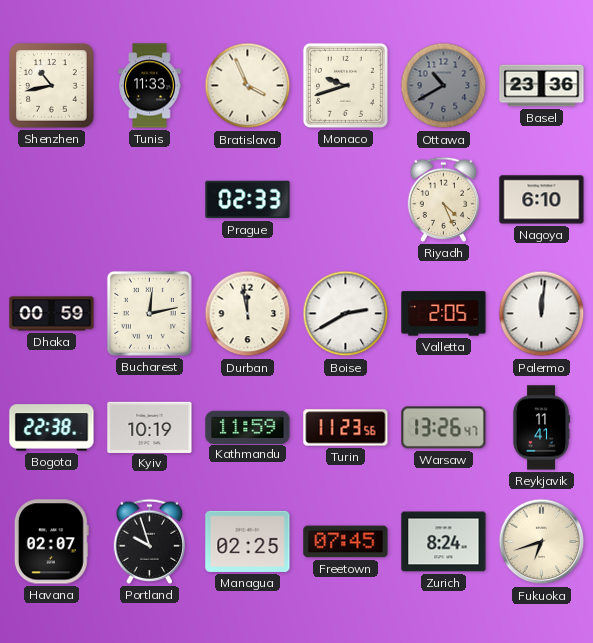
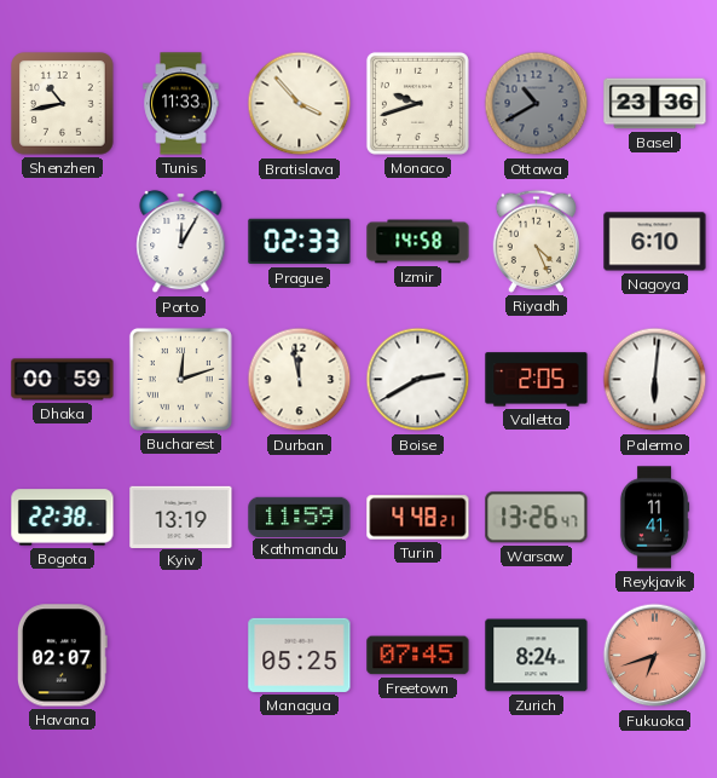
Bratislava: 3:56 -> 3:53 (300, 104)
Porto: none -> 12:05 (181, 242)
Izmir: none -> 14:58 (418, 242)
Bucharest: 12:13 -> 12:12 (180, 379)
Palermo: 12:01 -> 6:01 (655, 380)
Kyiv: 10:19 -> 13:19 (181, 517)
Turin: 11:23 -> 4:48 (418, 518)
Portland: 9:57 -> none (149, 541)
Managua: 02:25 -> 05:25 (300, 655)
Fukuoka dial: cream -> salmon (655, 656)
